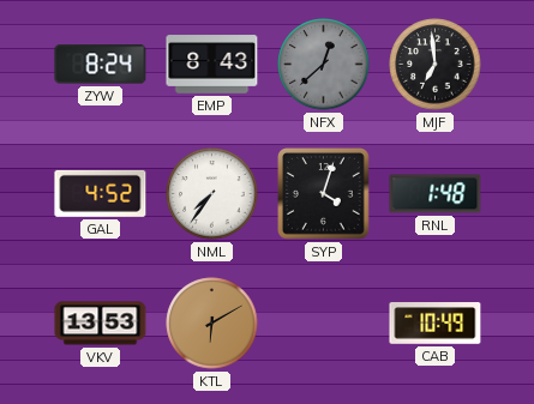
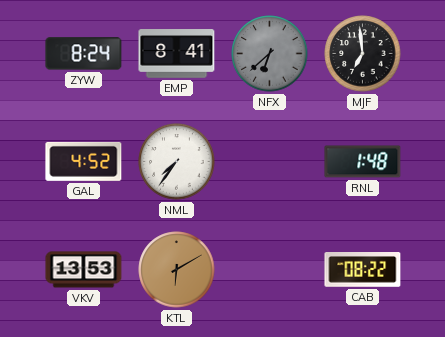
EMP: 8:43 -> 8:41 (177, 54)
NFX: 12:38 -> 6:38 (270, 54)
SYP: 4:03 -> none (324, 194)
CAB: 10:49 -> 08:22 (363, 270)
